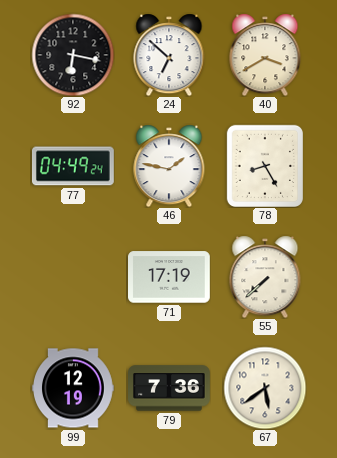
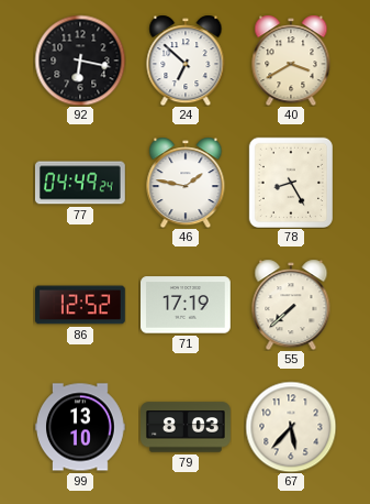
86: none -> 12:52 (81, 305)
99: 12:19 -> 13:10 (81, 427)
79: 7:36 -> 8:03 (186, 427)
67: 5:39 -> 5:37 (291, 427)
